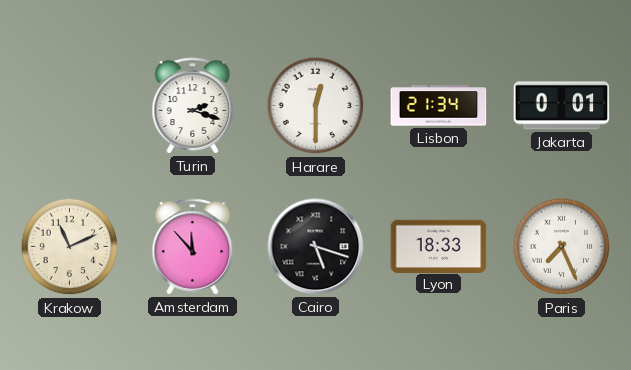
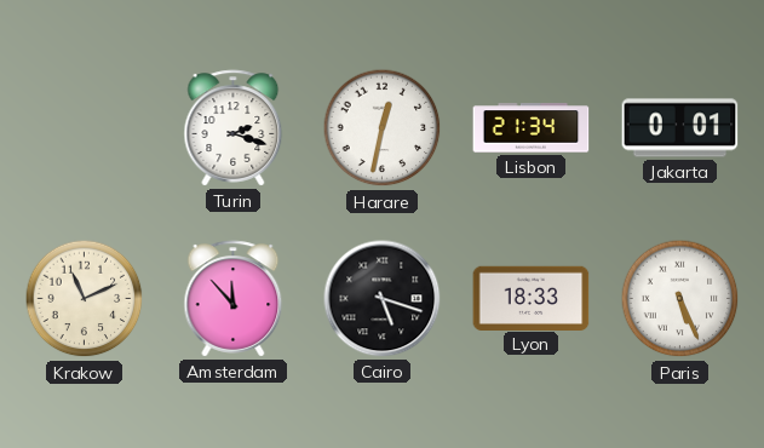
Harare: 12:30 -> 12:32 (383, 128)
Paris: 7:26 -> 5:26 (680, 299)
